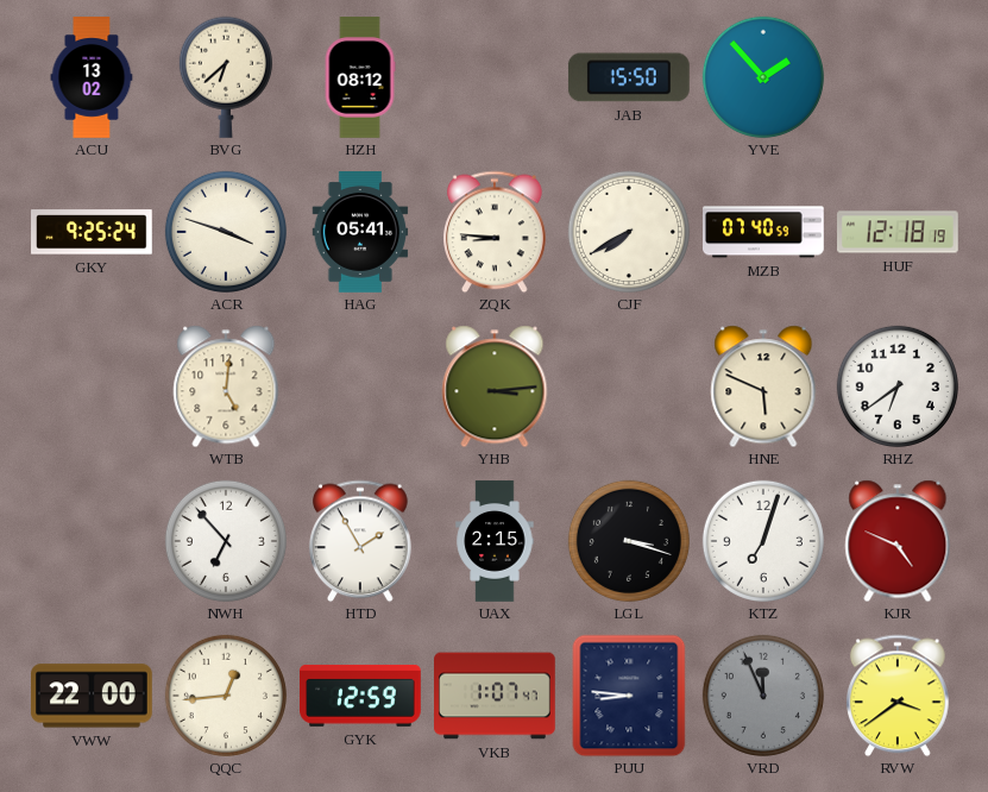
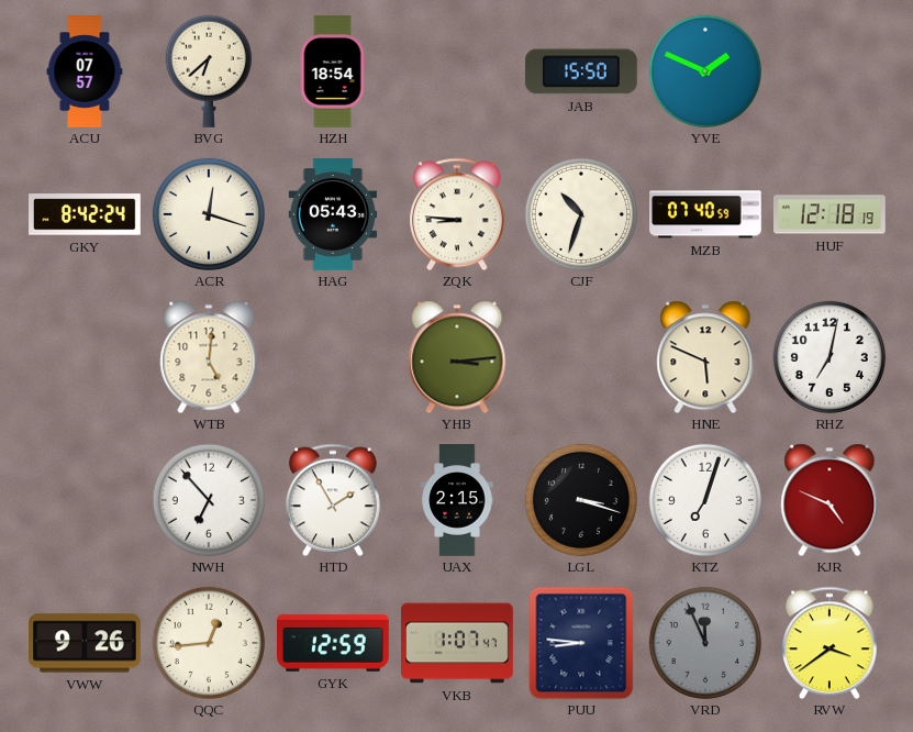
ACU: 13:02 -> 07:57 (85, 71)
HZH: 08:12 -> 18:54 (333, 71)
YVE: 1:53 -> 1:49 (705, 71)
GKY: 9:25 -> 8:42 (86, 214)
ACR: 3:48 -> 12:18 (209, 214)
HAG: 05:41 -> 05:43 (333, 215)
CJF: 7:40 -> 10:33 (581, 214)
RHZ: 6:39 -> 7:02 (830, 357)
VWW: 22:00 -> 9:26 (86, 643)
